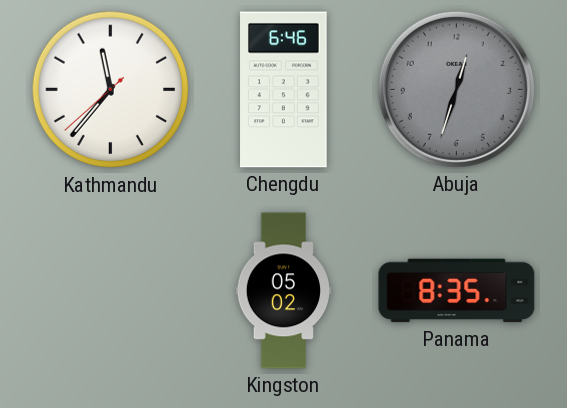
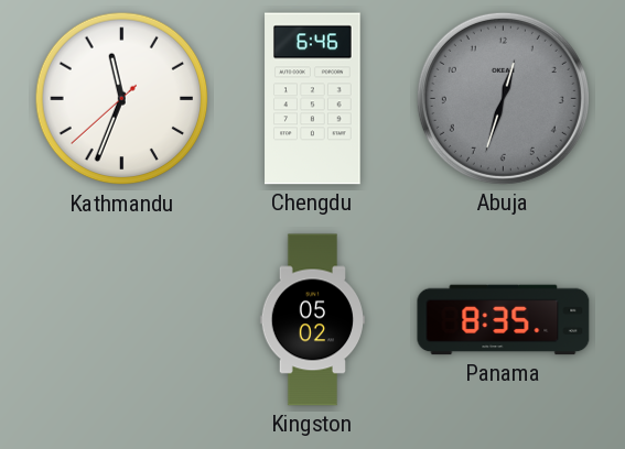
Kathmandu: 11:36 -> 11:33 (122, 99)
